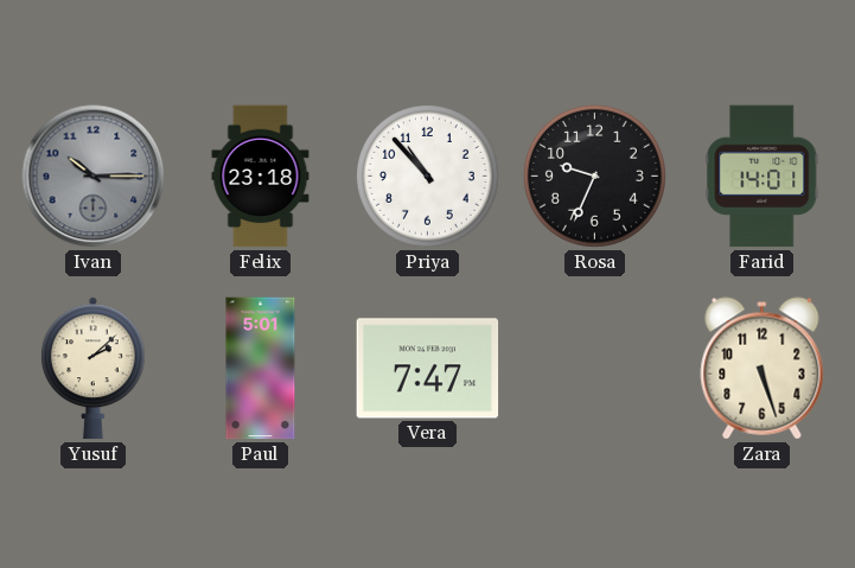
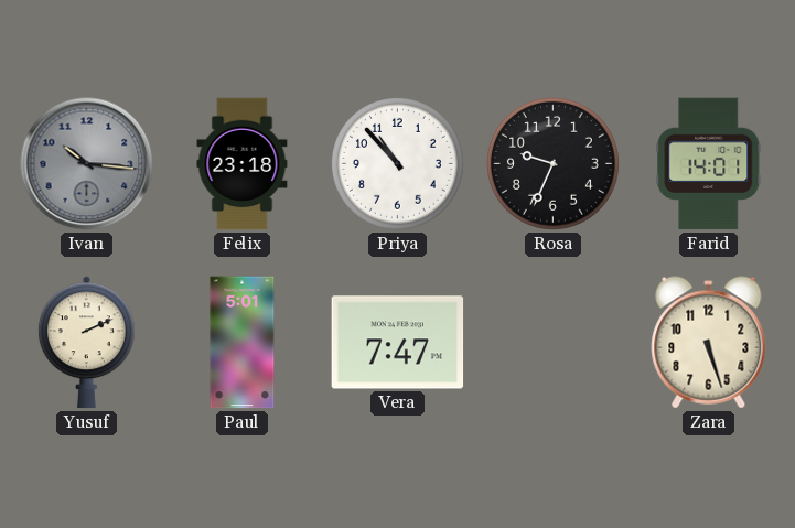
Ivan: 10:15 -> 10:16 (87, 164)
Yusuf: 2:08 -> 2:11 (86, 343)
